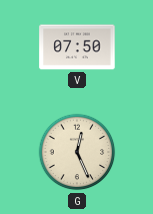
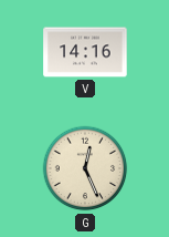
V: 07:50 -> 14:16 (85, 52)
